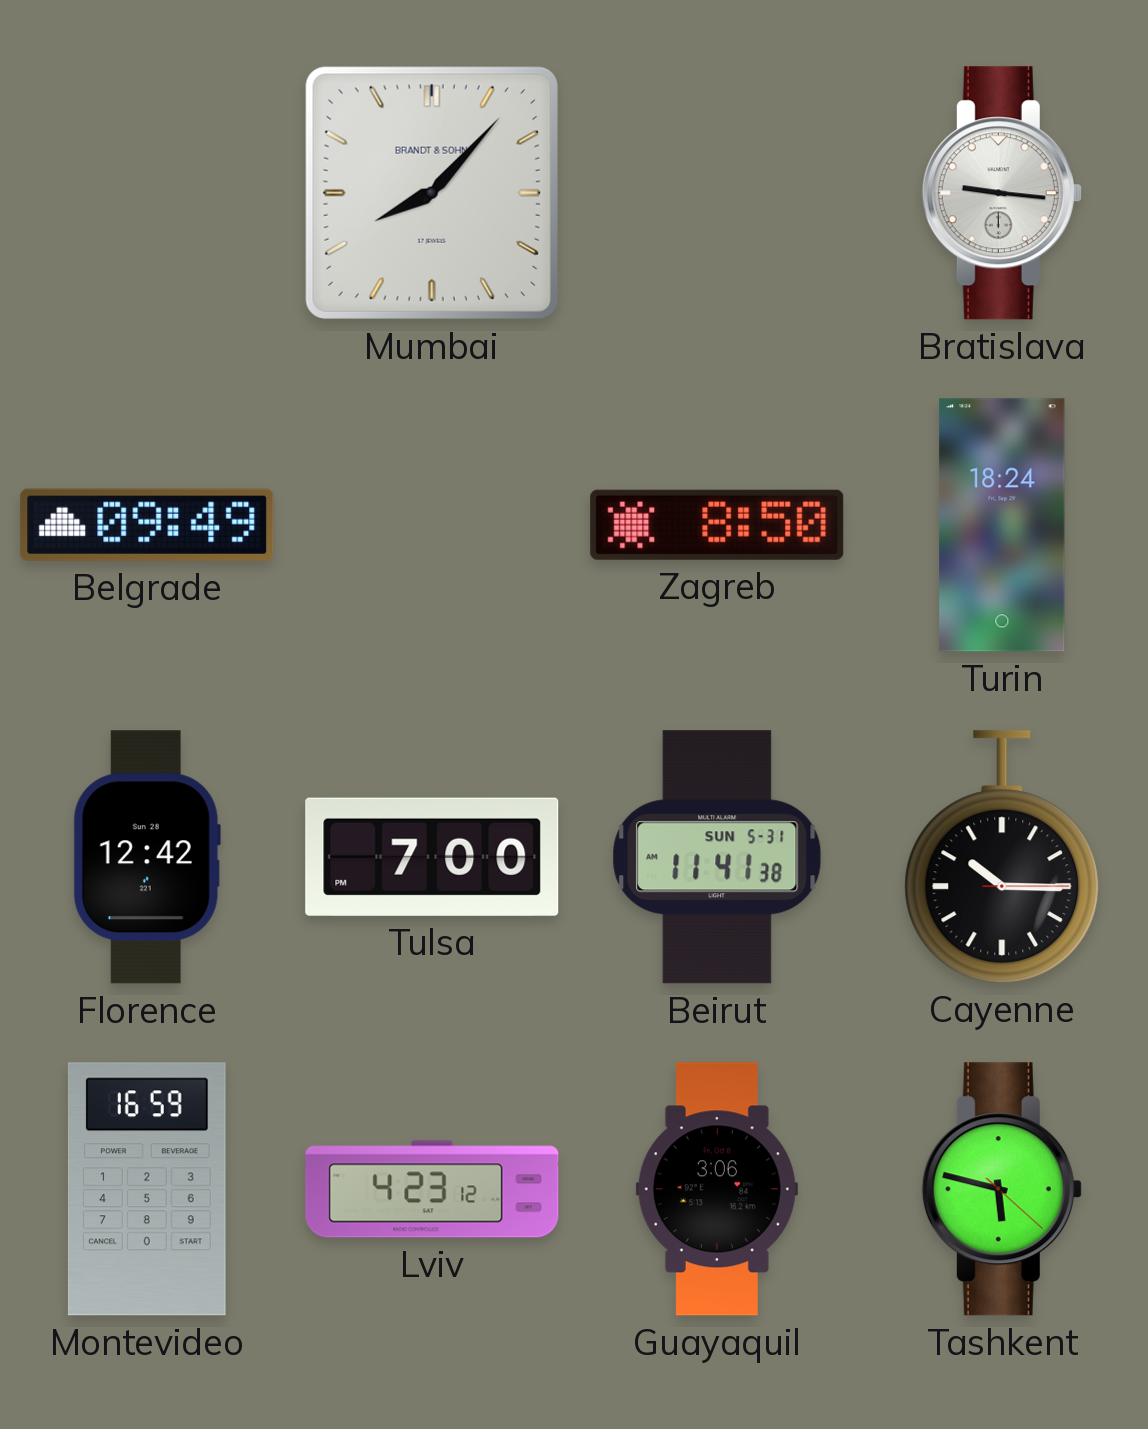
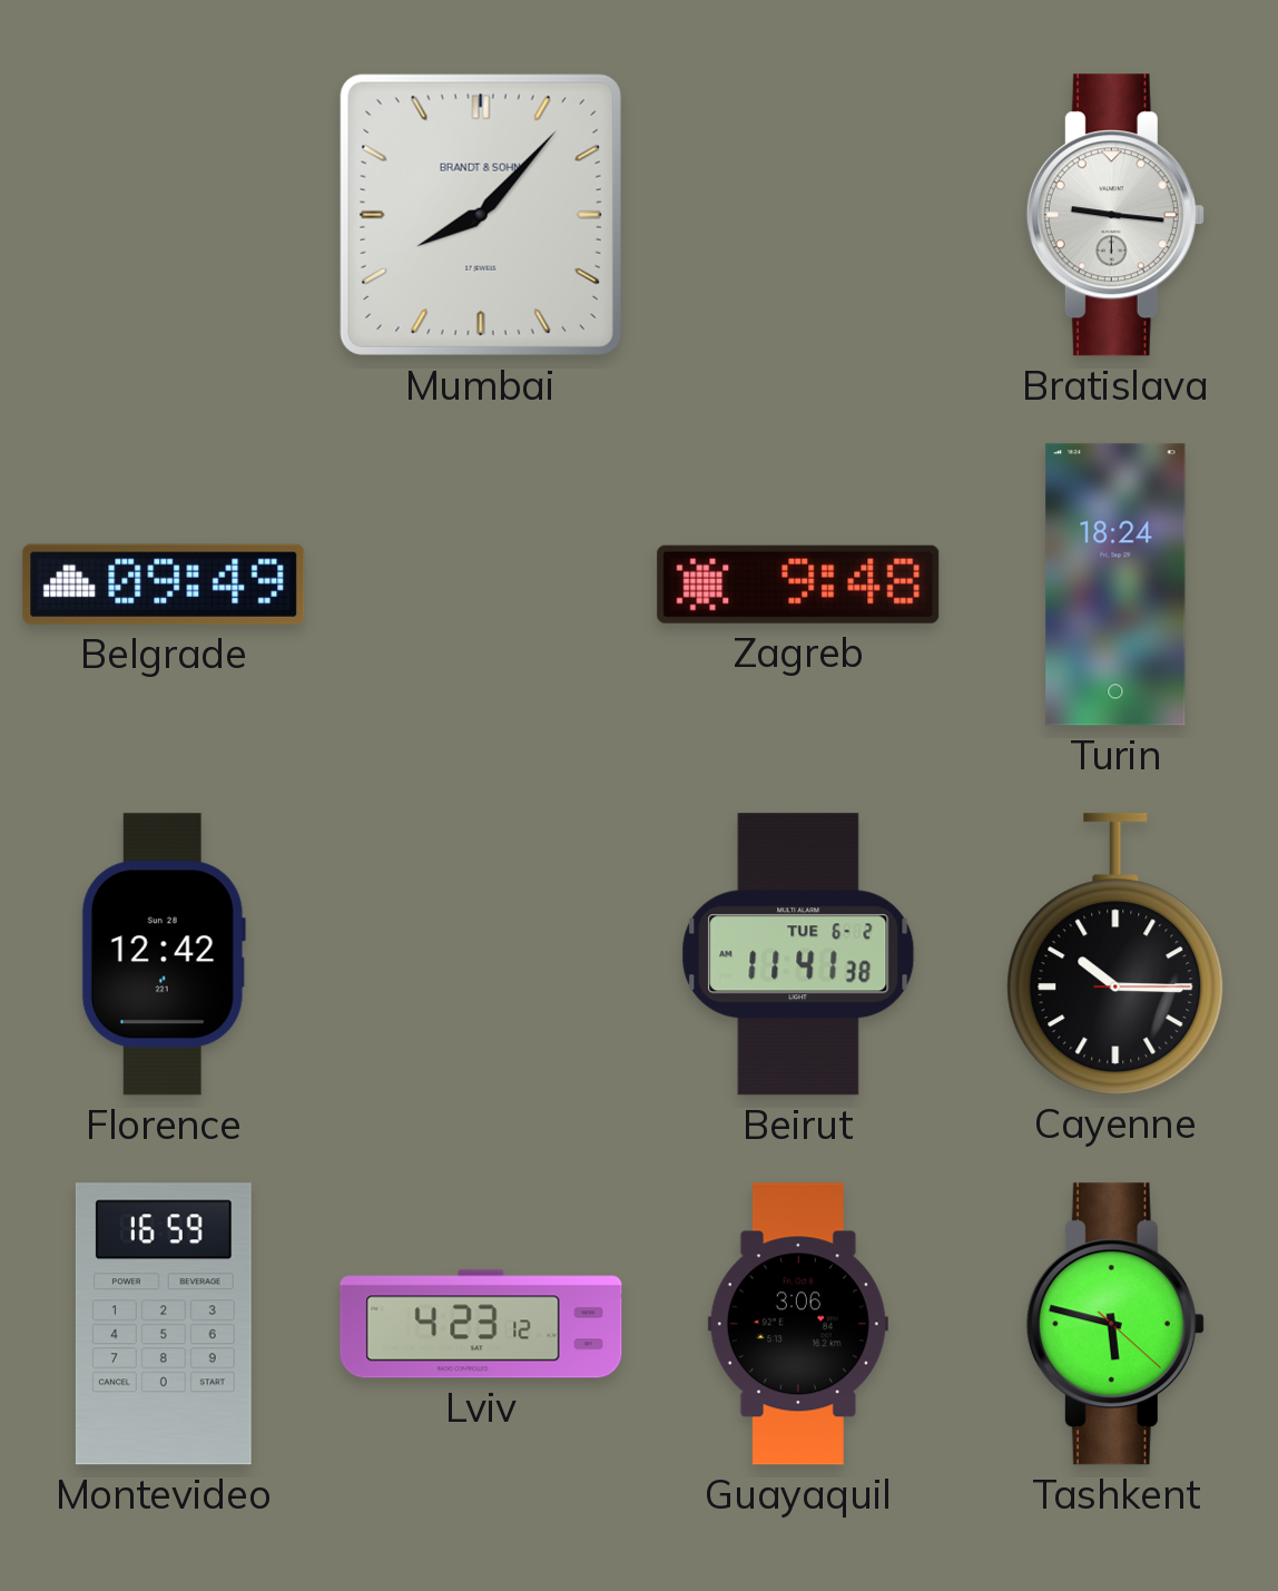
Zagreb: 8:50 -> 9:48 (798, 585)
Tulsa: 7:00 -> none (432, 857)
Beirut date: SUN 5-31 -> TUE 6-2 (798, 954)
